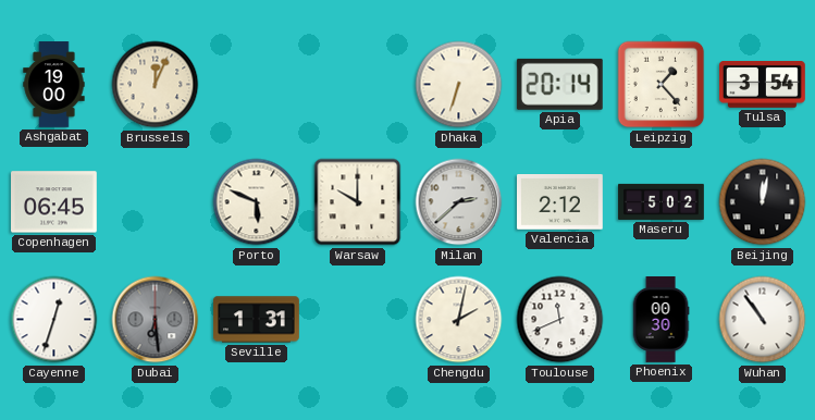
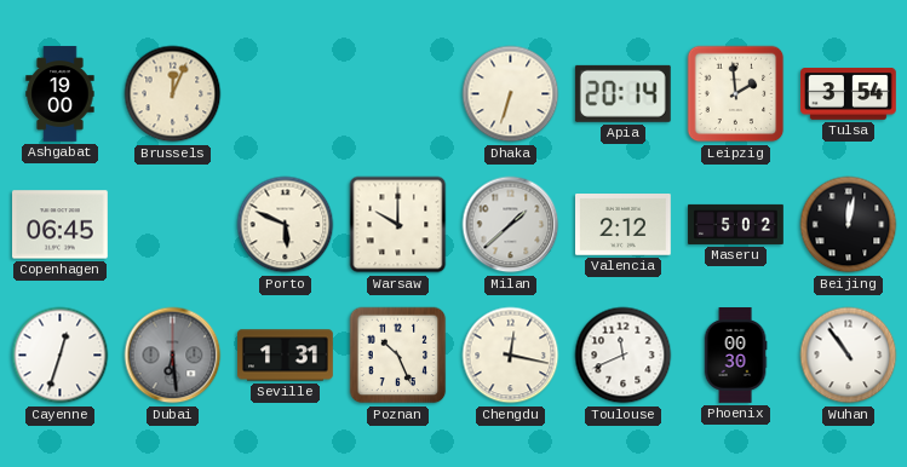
Leipzig: 1:23 -> 1:59 (736, 94)
Milan: 2:38 -> 1:38 (511, 225)
Poznan: none -> 10:26 (398, 356)
Chengdu: 2:02 -> 12:17 (511, 356)
